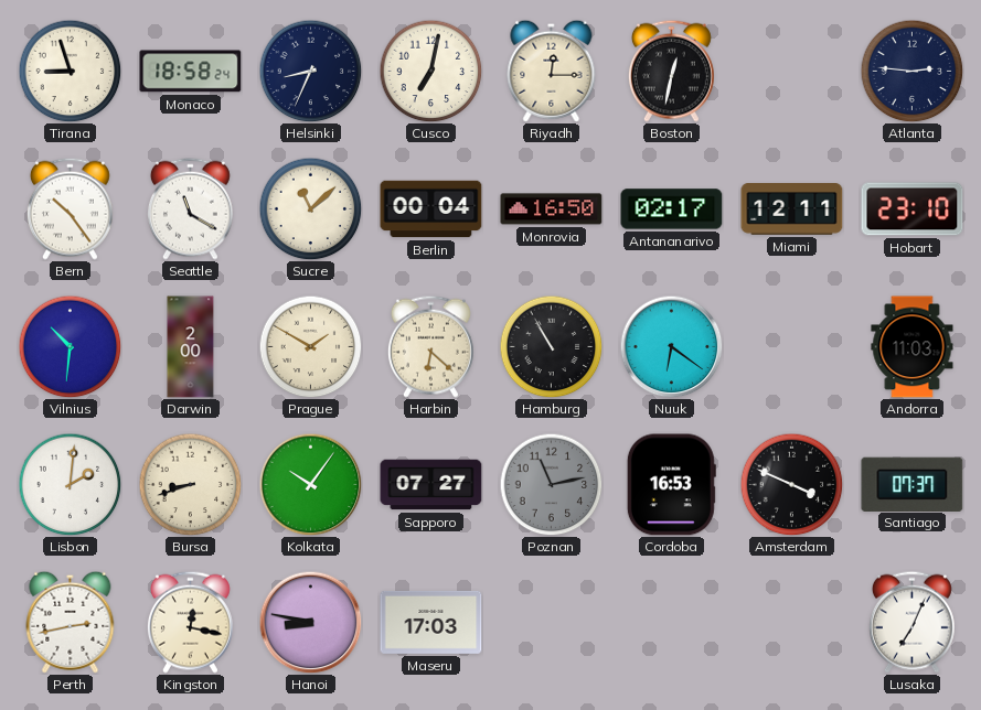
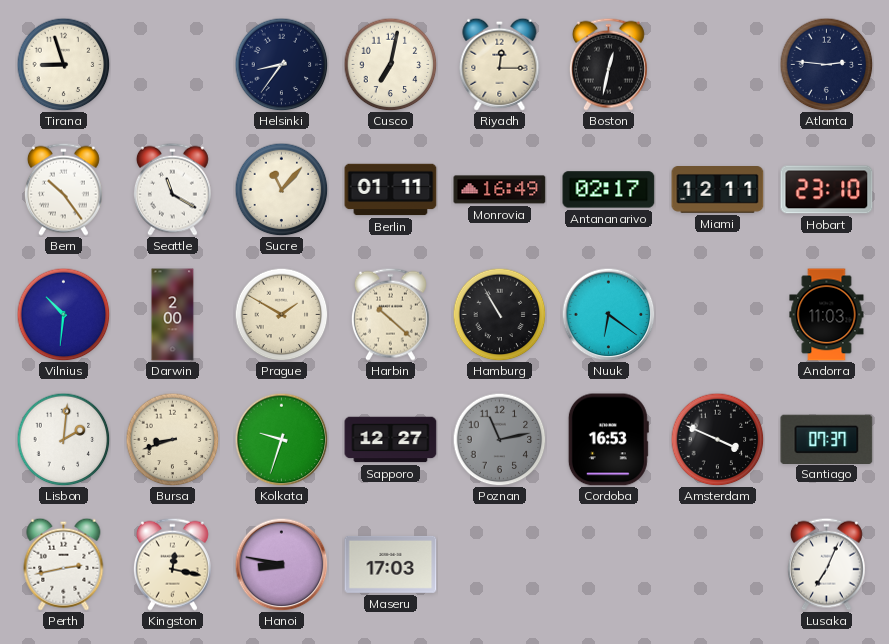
Monaco: 18:58 -> none (191, 72)
Helsinki: 8:34 -> 8:36 (281, 64)
Sucre: 11:08 -> 11:07 (281, 189)
Berlin: 00:04 -> 01:11 (391, 190)
Monrovia: 16:50 -> 16:49 (500, 190)
Harbin: 6:22 -> 10:22 (390, 314)
Kolkata: 10:06 -> 9:33 (281, 439)
Sapporo: 07:27 -> 12:27 (391, 440)
